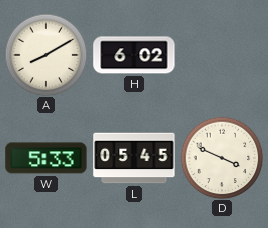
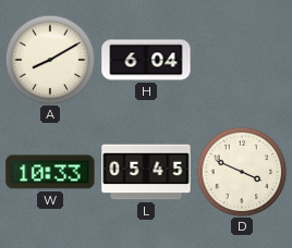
H: 6:02 -> 6:04 (146, 60)
W: 5:33 -> 10:33 (50, 172)
